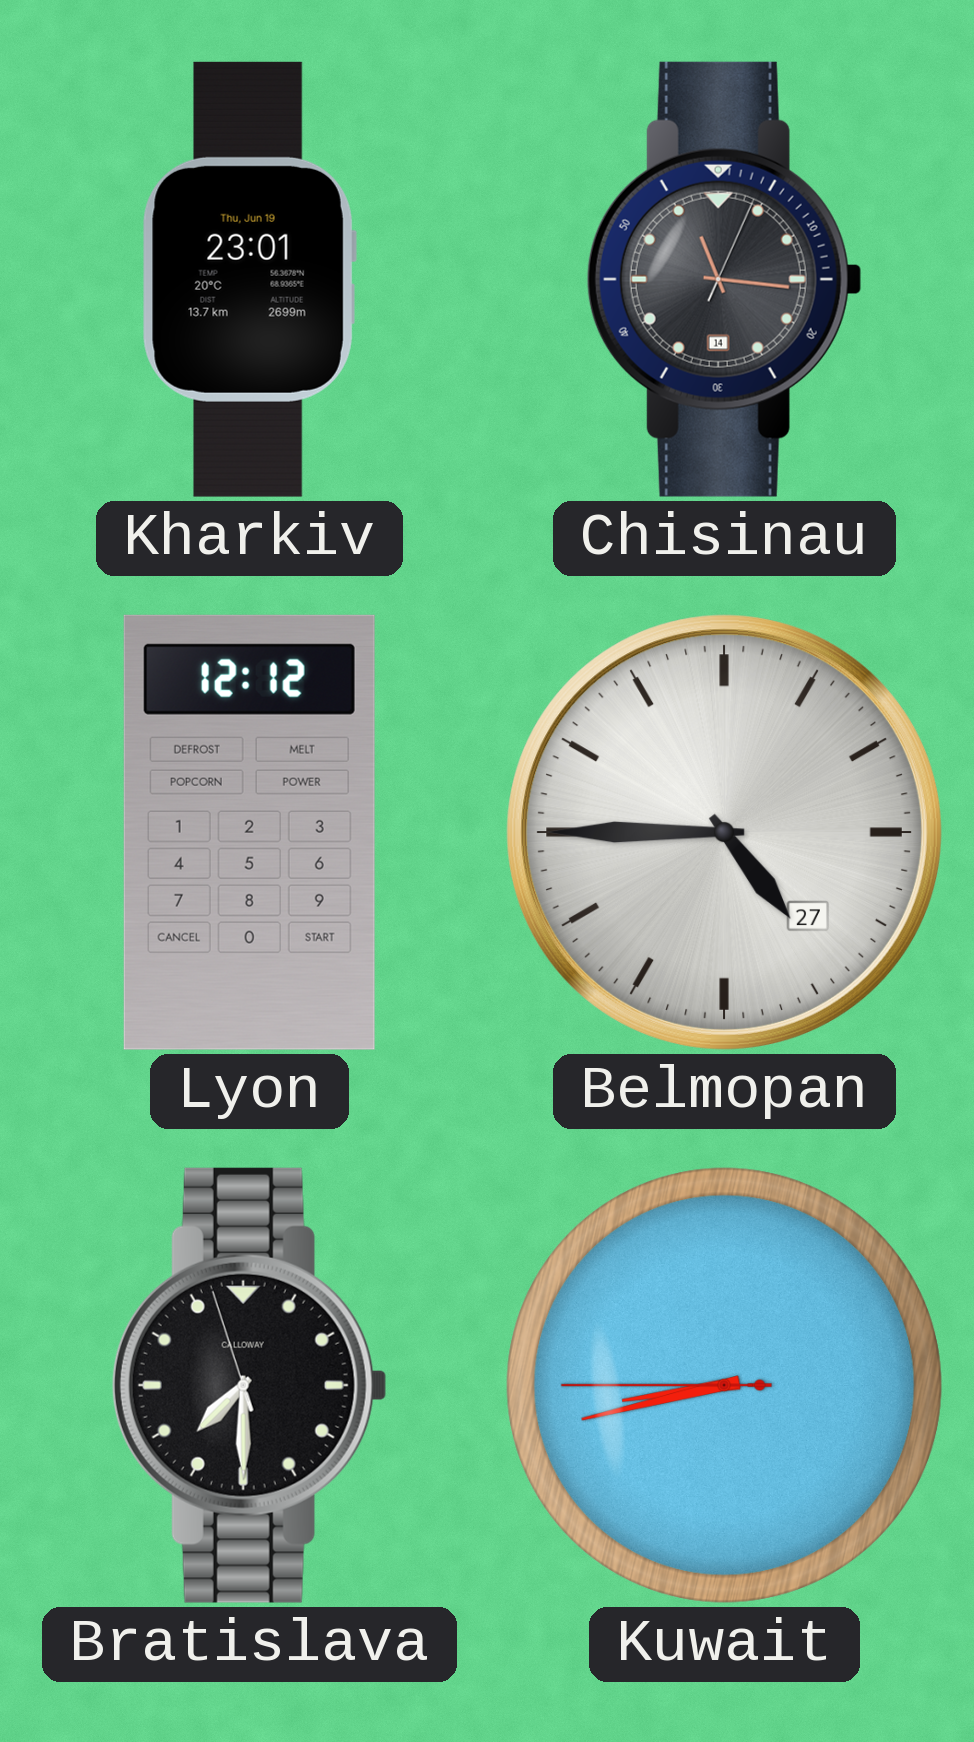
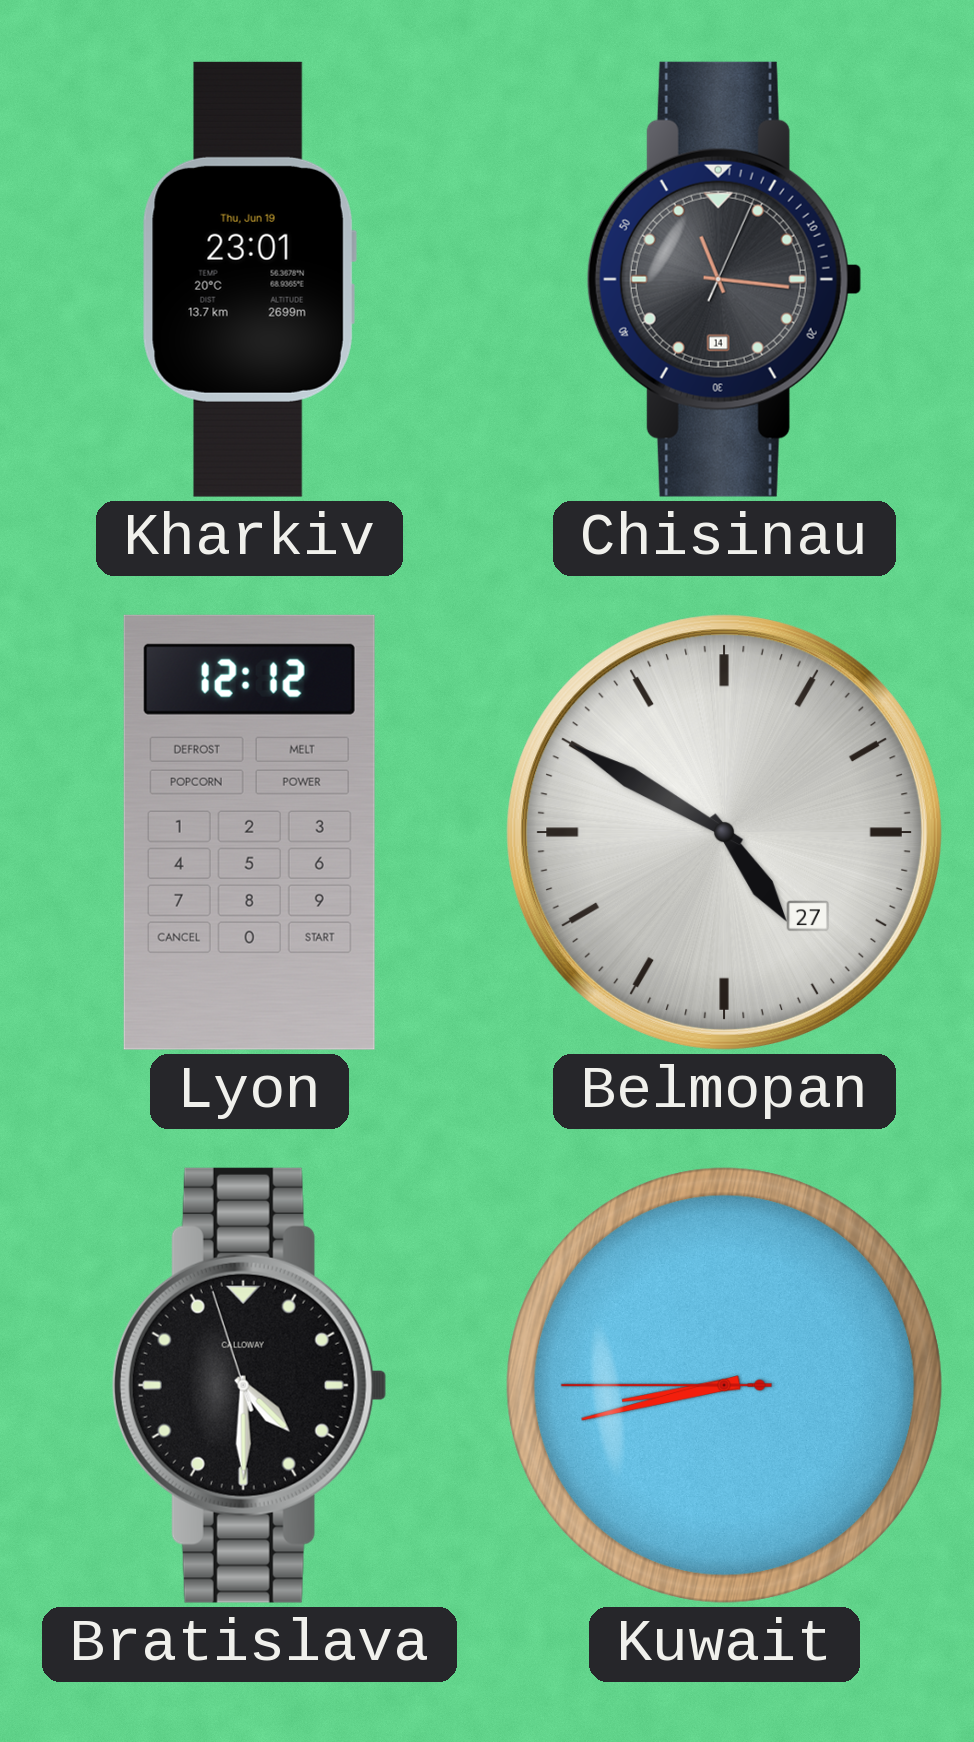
Belmopan: 4:45 -> 4:50 (724, 832)
Bratislava: 7:29 -> 4:29 (249, 1385)
